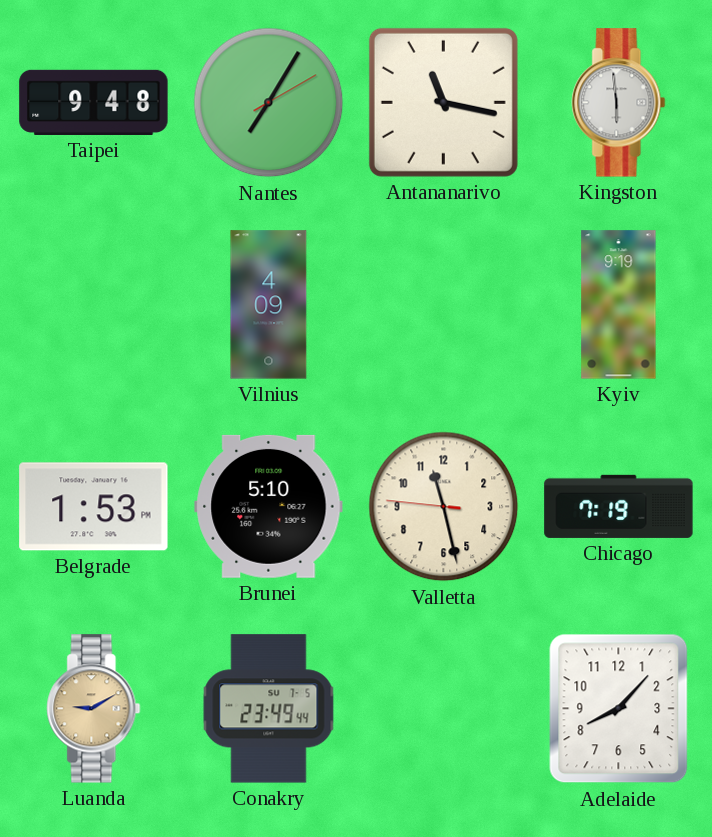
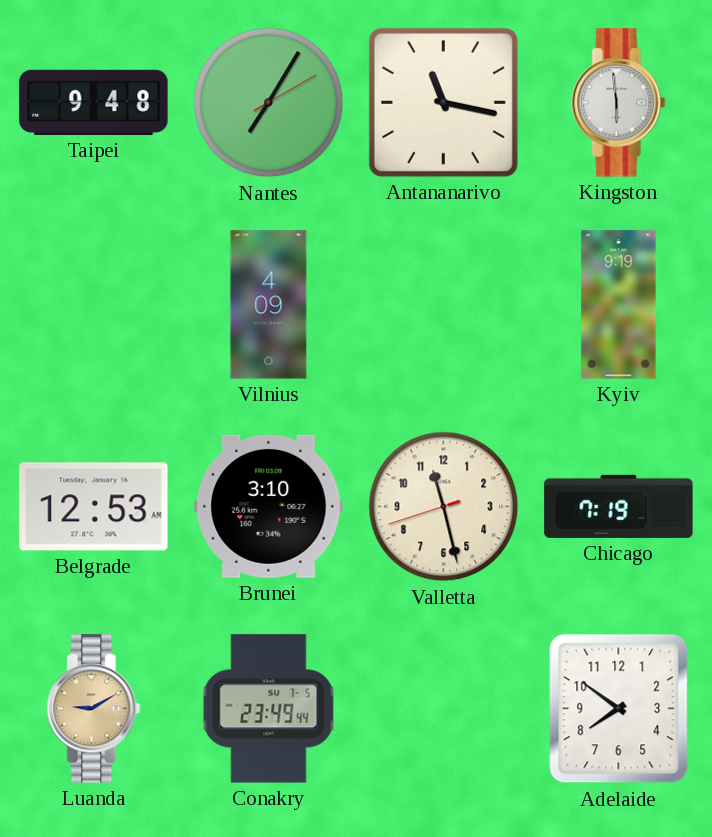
Belgrade: 1:53 -> 12:53 (94, 507)
Brunei: 5:10 -> 3:10 (269, 506)
Valletta: 11:27:46 -> 11:27:42 (444, 507)
Adelaide: 8:07 -> 7:51 (619, 709)
